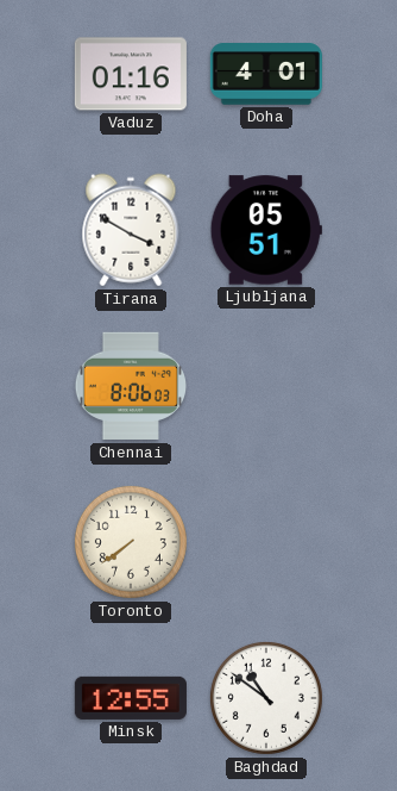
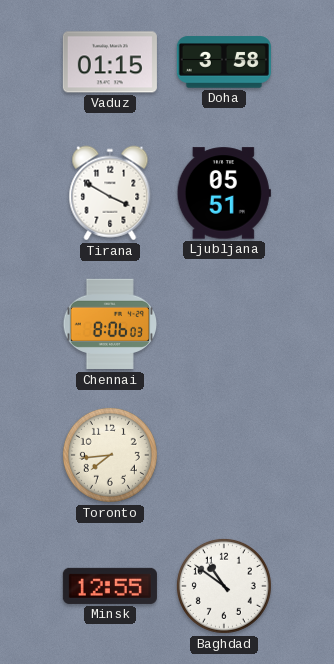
Vaduz: 01:16 -> 01:15 (110, 62)
Doha: 4:01 -> 3:58 (224, 62)
Toronto: 7:39 -> 7:44 (110, 455)
